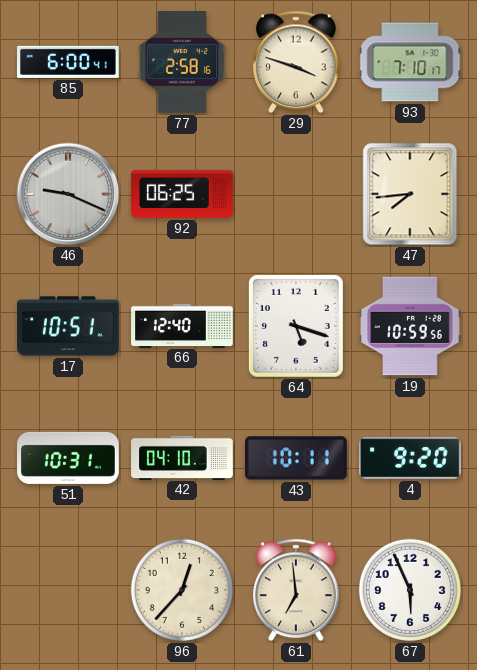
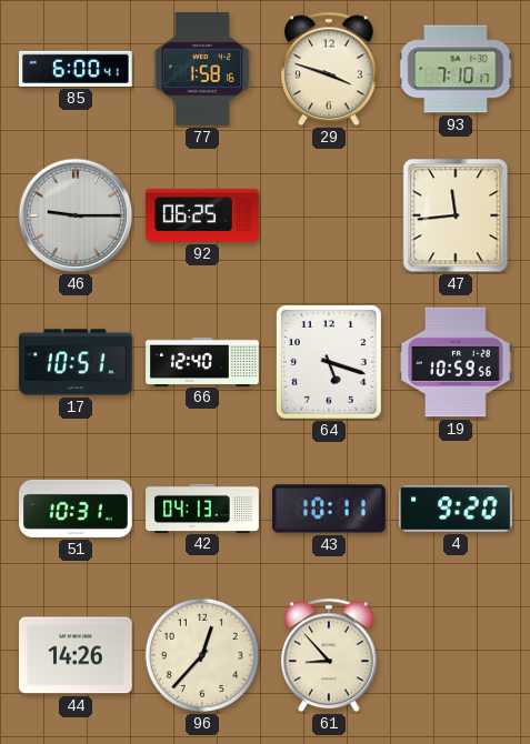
77: 2:58 -> 1:58 (202, 70)
46: 9:19 -> 9:15 (76, 215)
47: 7:44 -> 11:44 (456, 215)
42: 04:10 -> 04:13 (202, 507)
44: none -> 14:26 (77, 655)
61: 6:59 -> 8:53 (330, 655)
67: 5:56 -> none (410, 590)
